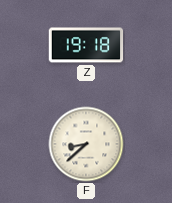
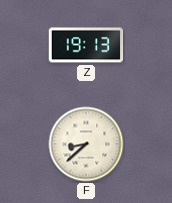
Z: 19:18 -> 19:13 (86, 45)
